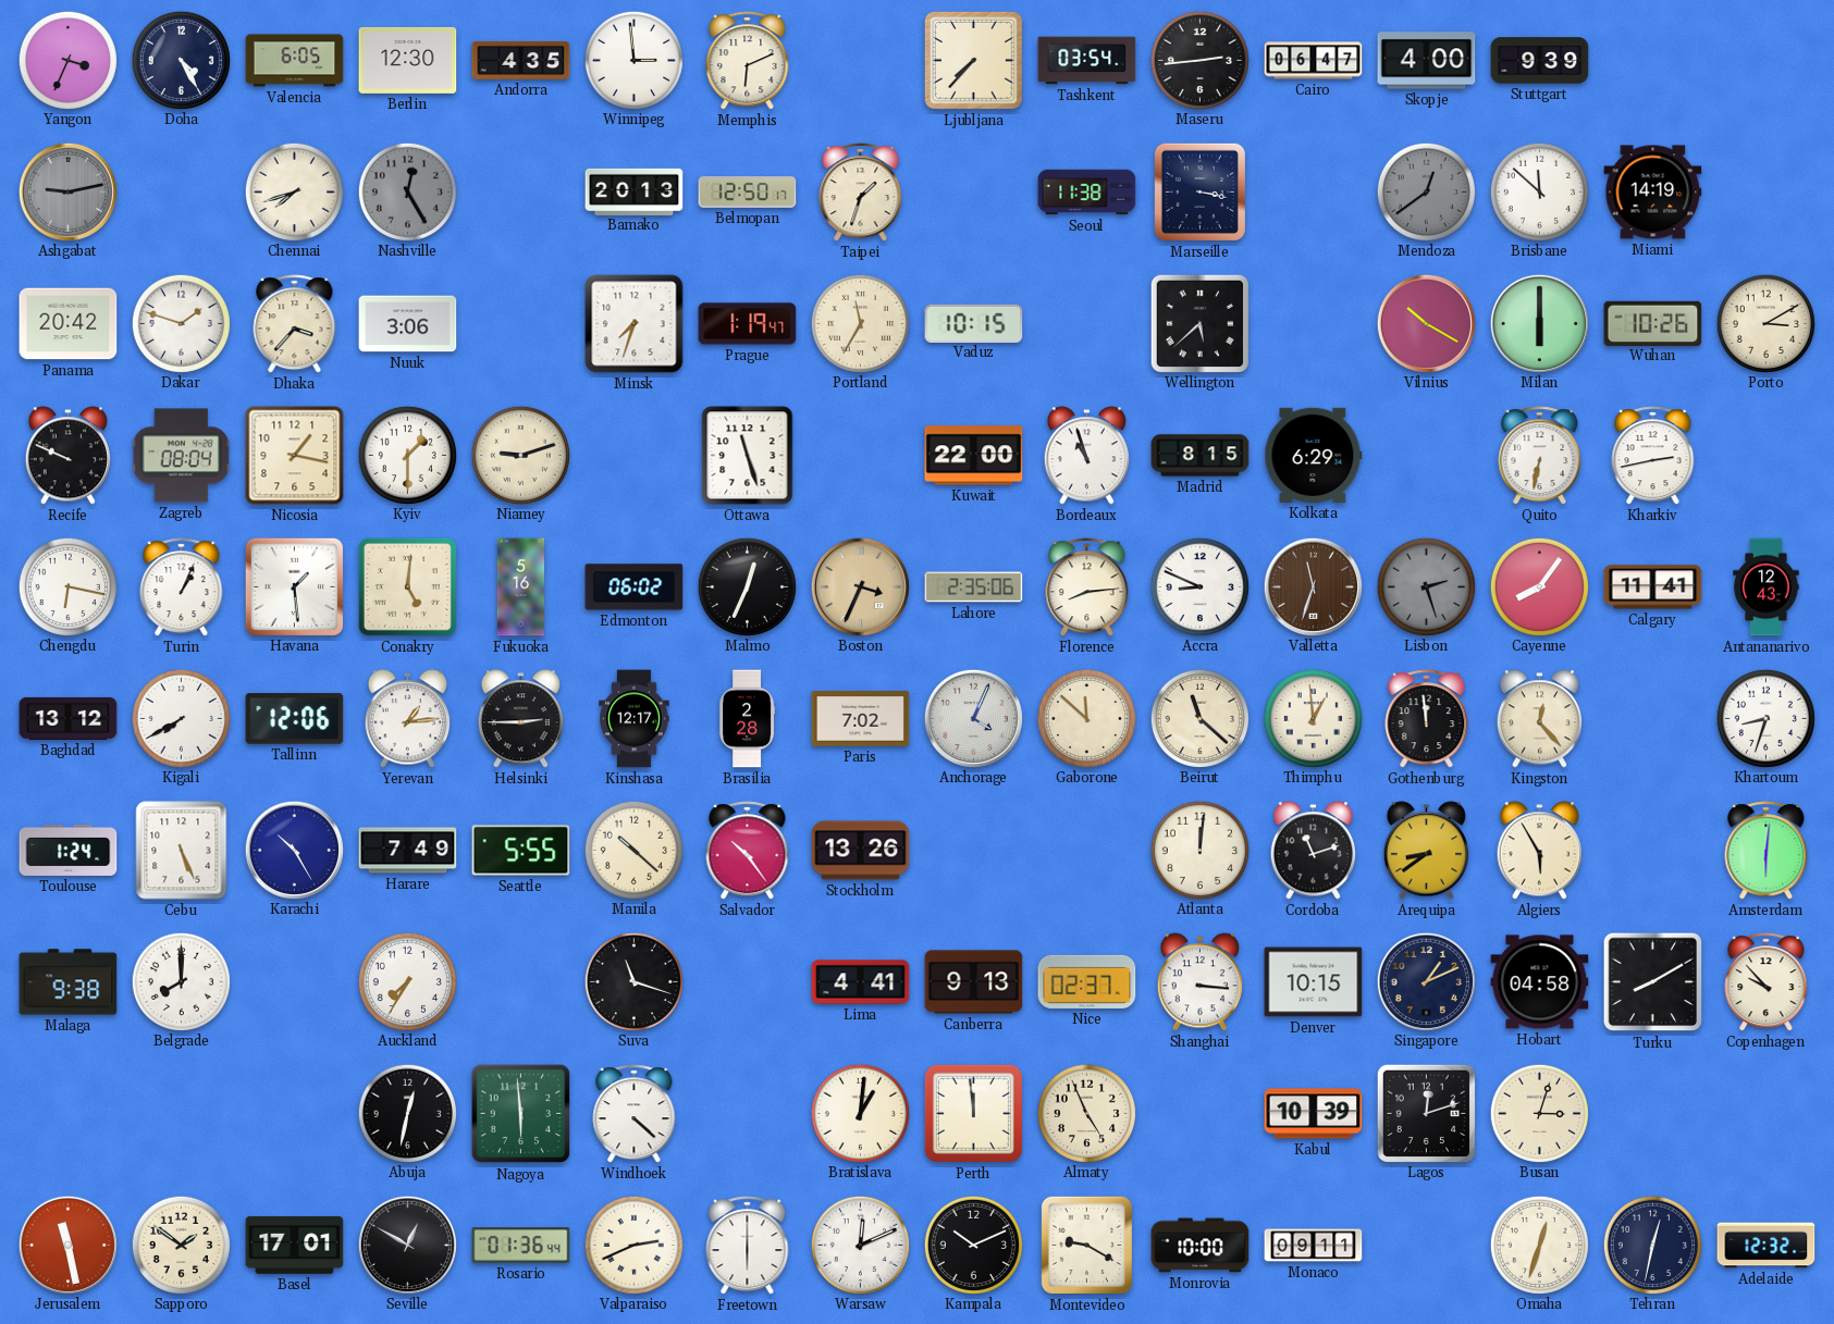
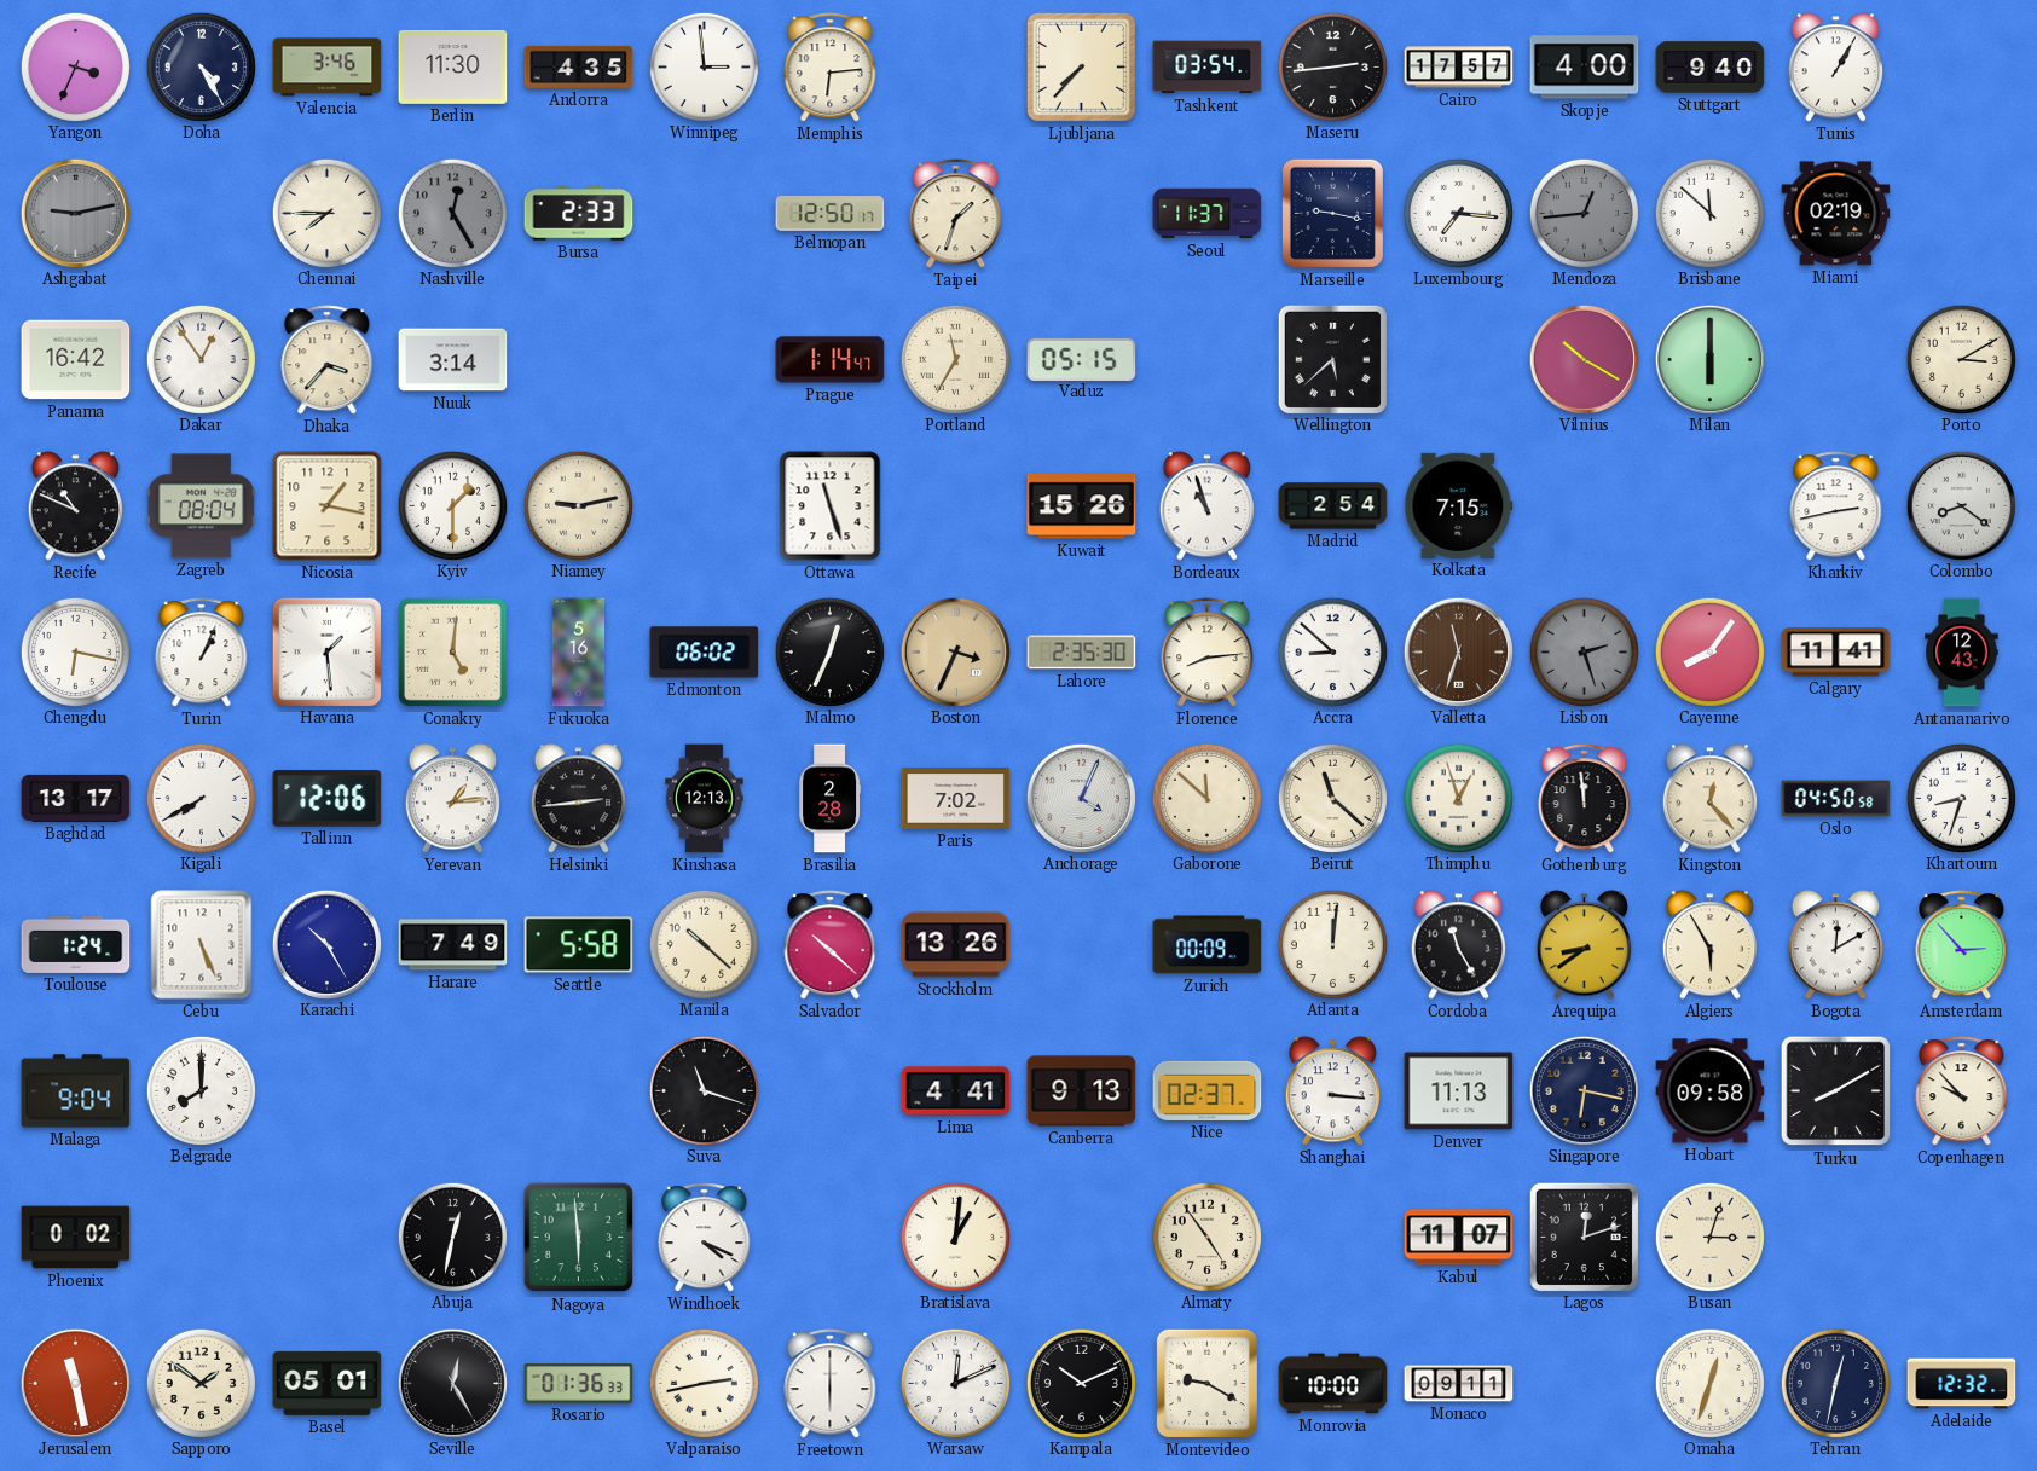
Valencia: 6:05 -> 3:46 (328, 68)
Berlin: 12:30 -> 11:30 (453, 66)
Memphis: 6:11 -> 6:14 (831, 68)
Cairo: 06:47 -> 17:57 (1459, 68)
Stuttgart: 9:39 -> 9:40 (1711, 68)
Tunis: none -> 1:05 (1835, 68)
Chennai: 7:42 -> 7:45 (326, 213)
Bursa: none -> 2:33 (579, 214)
Bamako: 20:13 -> none (635, 191)
Seoul: 11:38 -> 11:37 (1208, 214)
Marseille: 3:17 -> 9:17 (1332, 213)
Luxembourg: none -> 7:16 (1458, 213)
Mendoza: 12:39 -> 12:44 (1584, 213)
Miami: 14:19 -> 02:19 (1836, 214)
Panama: 20:42 -> 16:42 (76, 360)
Dakar: 1:48 -> 12:54 (201, 359)
Nuuk: 3:06 -> 3:14 (453, 360)
Minsk: 7:33 -> none (635, 324)
Prague: 1:19 -> 1:14 (831, 360)
Vaduz: 10:15 -> 05:15 (1082, 359)
Wuhan: 10:26 -> none (1653, 323)
Recife: 9:49 -> 10:49 (75, 506)
Niamey: 9:12 -> 9:13 (578, 505)
Kuwait: 22:00 -> 15:26 (1082, 506)
Madrid: 8:15 -> 2:54 (1333, 506)
Kolkata: 6:29 -> 7:15 (1459, 505)
Quito: 6:32 -> none (1540, 456)
Colombo: none -> 8:21 (1961, 505)
Lahore: 2:35:06 -> 2:35:30 (1082, 653)
Accra: 8:49 -> 8:52 (1332, 651)
Baghdad: 13:12 -> 13:17 (76, 798)
Helsinki: 2:45 -> 2:44 (578, 799)
Kinshasa: 12:17 -> 12:13 (705, 799)
Thimphu: 12:59 -> 12:57 (1458, 798)
Oslo: none -> 04:50 (1836, 799)
Seattle: 5:55 -> 5:58 (579, 945)
Salvador: 10:24 -> 10:22 (831, 945)
Zurich: none -> 00:09 (1208, 945)
Cordoba: 11:12 -> 11:25 (1458, 945)
Bogota: none -> 12:10 (1835, 945)
Amsterdam: 6:01 -> 2:53 (1962, 945)
Malaga: 9:38 -> 9:04 (76, 1091)
Auckland: 7:35 -> none (407, 981)
Denver: 10:15 -> 11:13 (1459, 1091)
Singapore: 1:11 -> 6:17 (1584, 1090)
Hobart: 04:58 -> 09:58 (1711, 1091)
Phoenix: none -> 0:02 (76, 1238)
Windhoek: 4:22 -> 4:19 (705, 1238)
Perth: 11:59 -> none (973, 1113)
Almaty: 4:56 -> 4:54 (1206, 1237)
Kabul: 10:39 -> 11:07 (1459, 1238)
Basel: 17:01 -> 05:01 (328, 1383)
Seville: 12:50 -> 12:25 (452, 1383)
Rosario: 01:36:44 -> 01:36:33 (579, 1384)
Valparaiso: 2:41 -> 2:43 (704, 1383)
